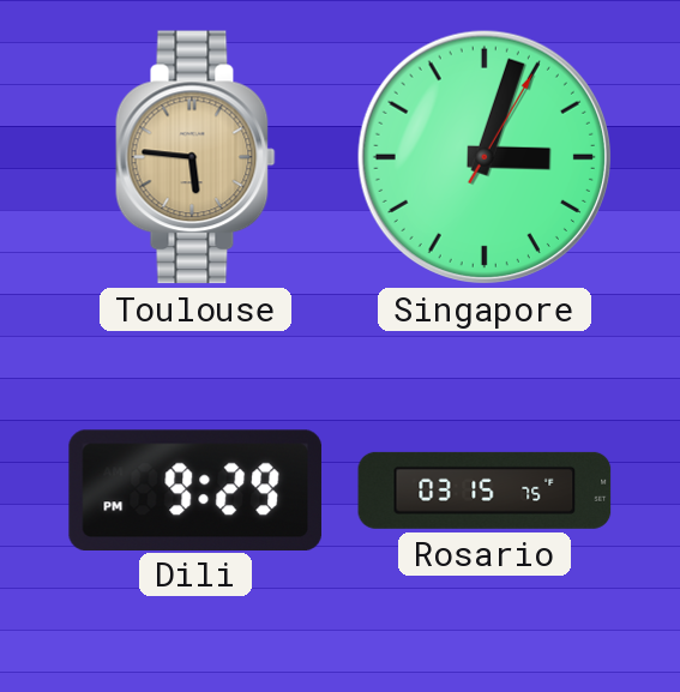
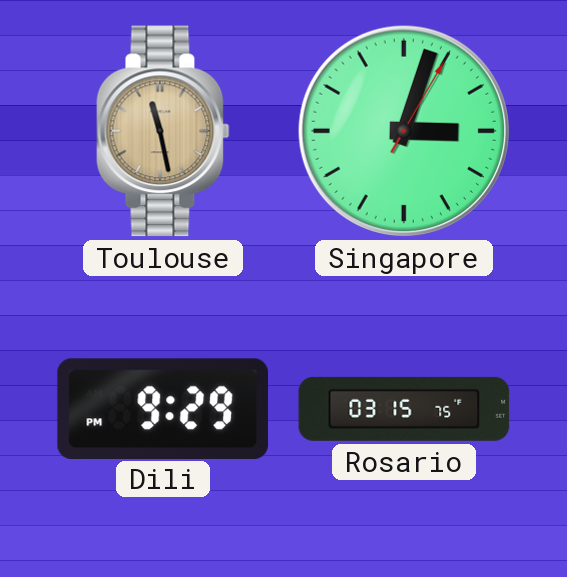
Toulouse: 5:46 -> 11:28 (163, 131)
